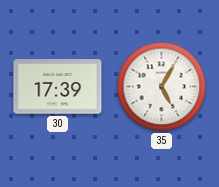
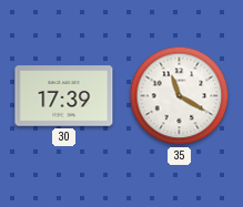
35: 5:05 -> 11:20 (180, 96)
